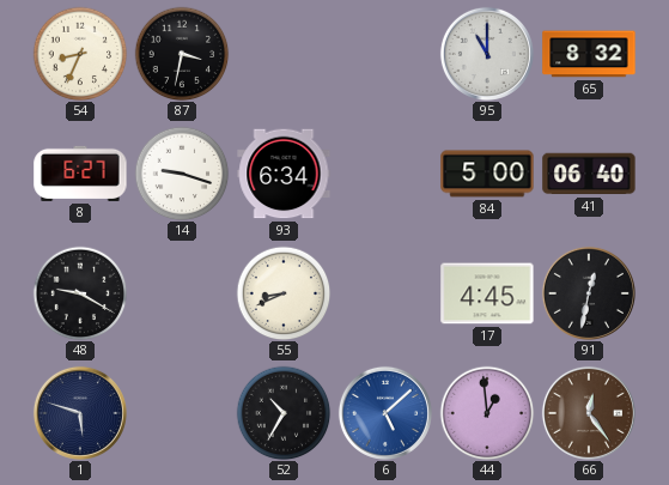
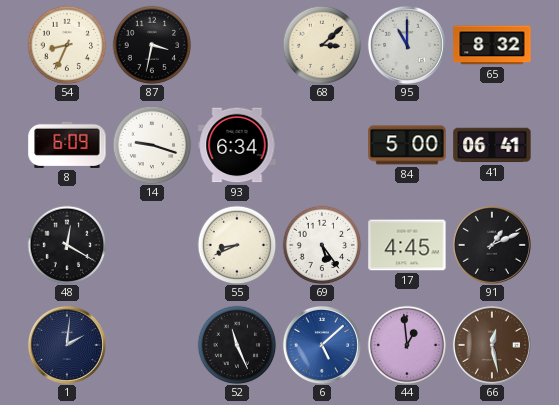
68: none -> 3:08 (322, 45)
8: 6:27 -> 6:09 (67, 145)
41: 06:40 -> 06:41 (492, 145)
48: 9:20 -> 12:20 (67, 245)
69: none -> 5:24 (322, 245)
91: 12:32 -> 1:11 (492, 245)
1: 5:48 -> 2:01 (67, 345)
52: 10:35 -> 11:26 (237, 345)
66: 12:24 -> 12:28 (492, 345)
